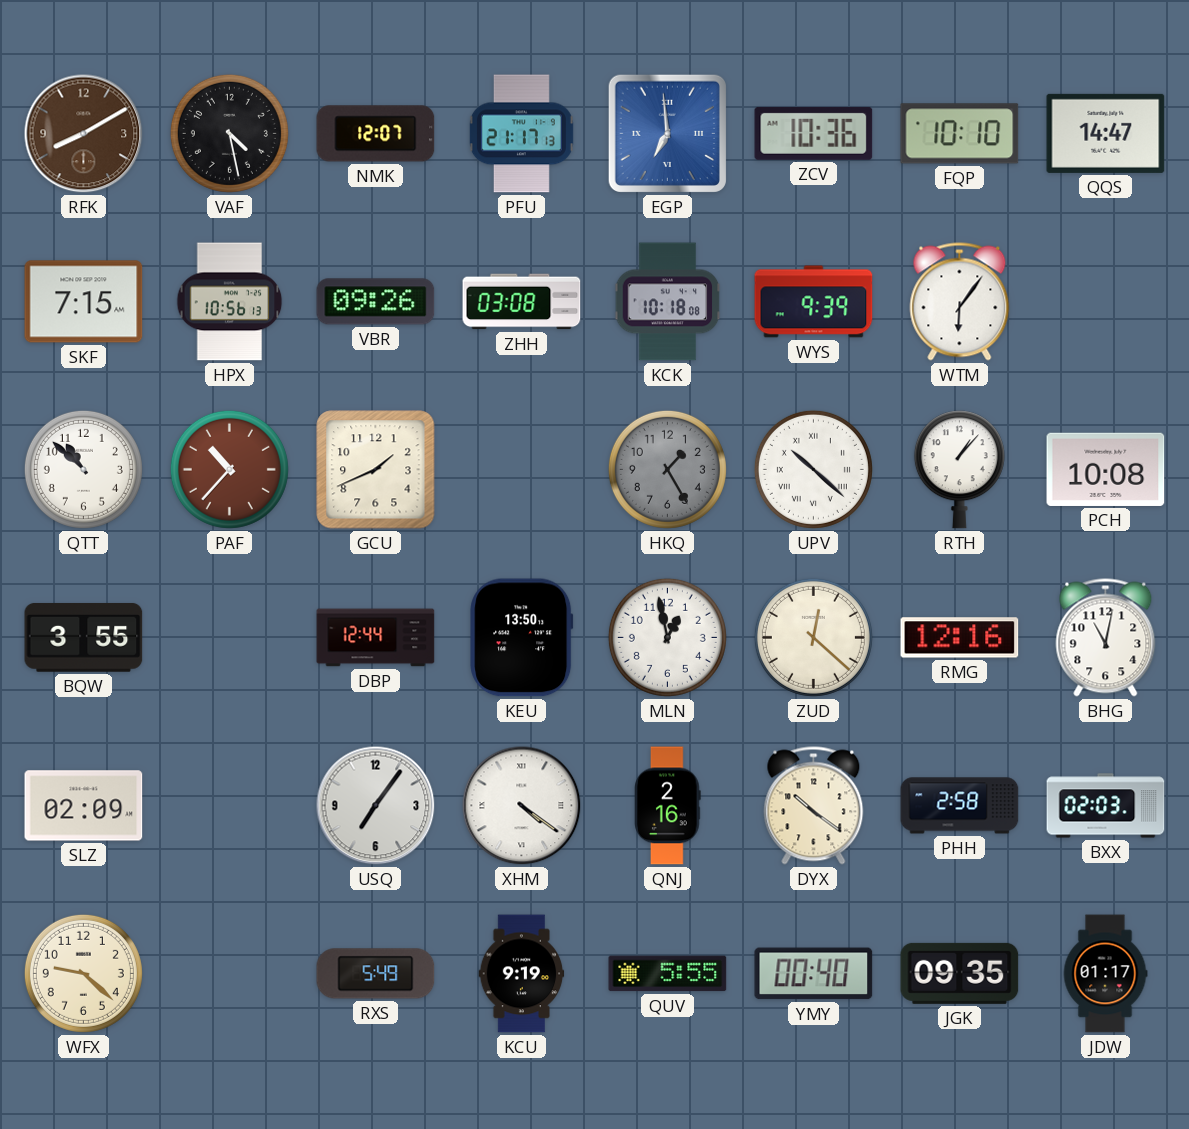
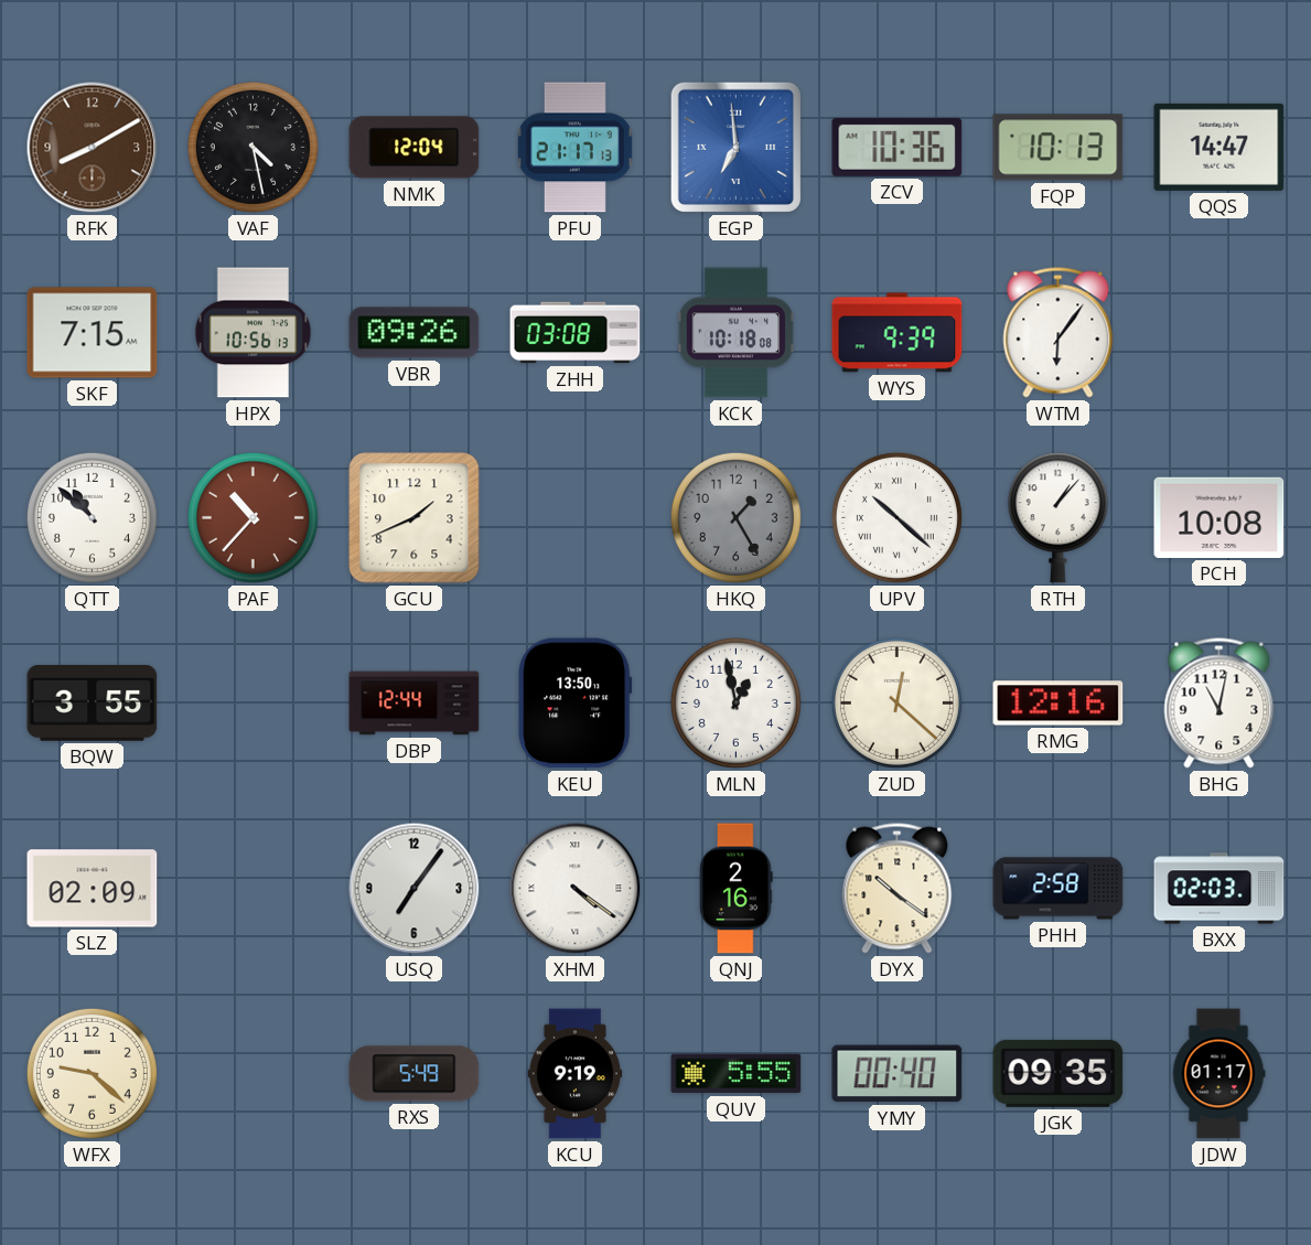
NMK: 12:07 -> 12:04 (415, 148)
FQP: 10:10 -> 10:13 (1059, 148)
